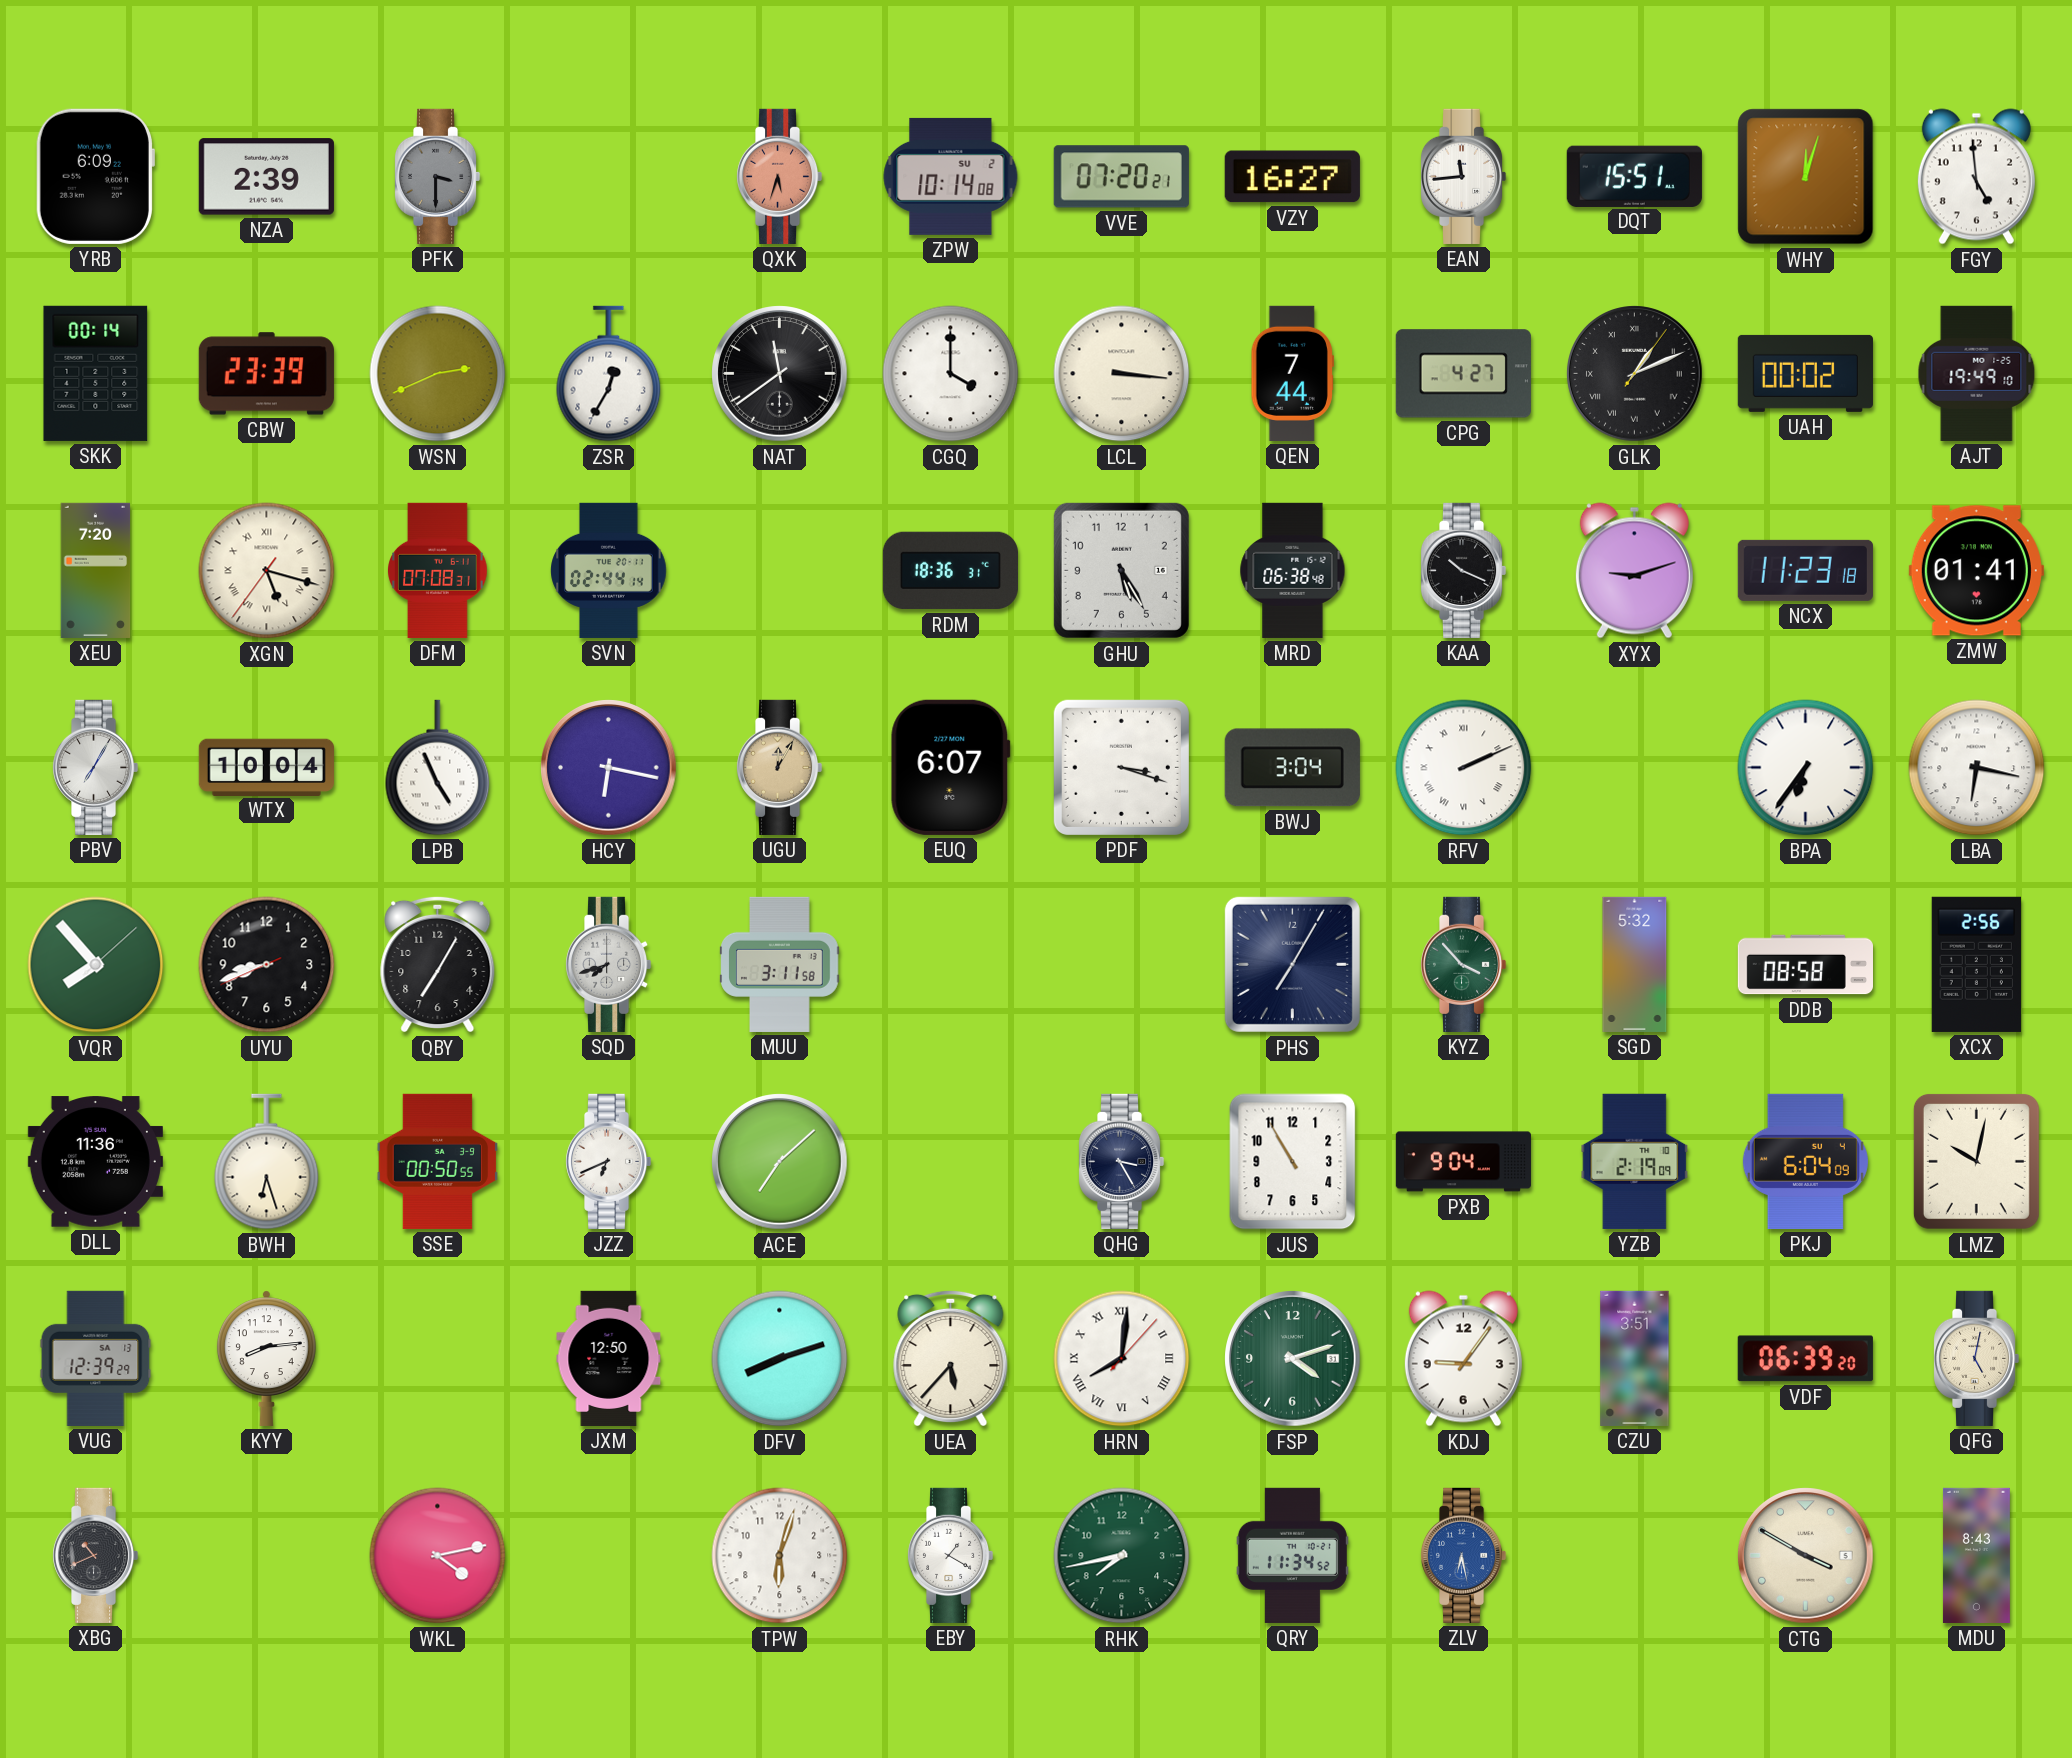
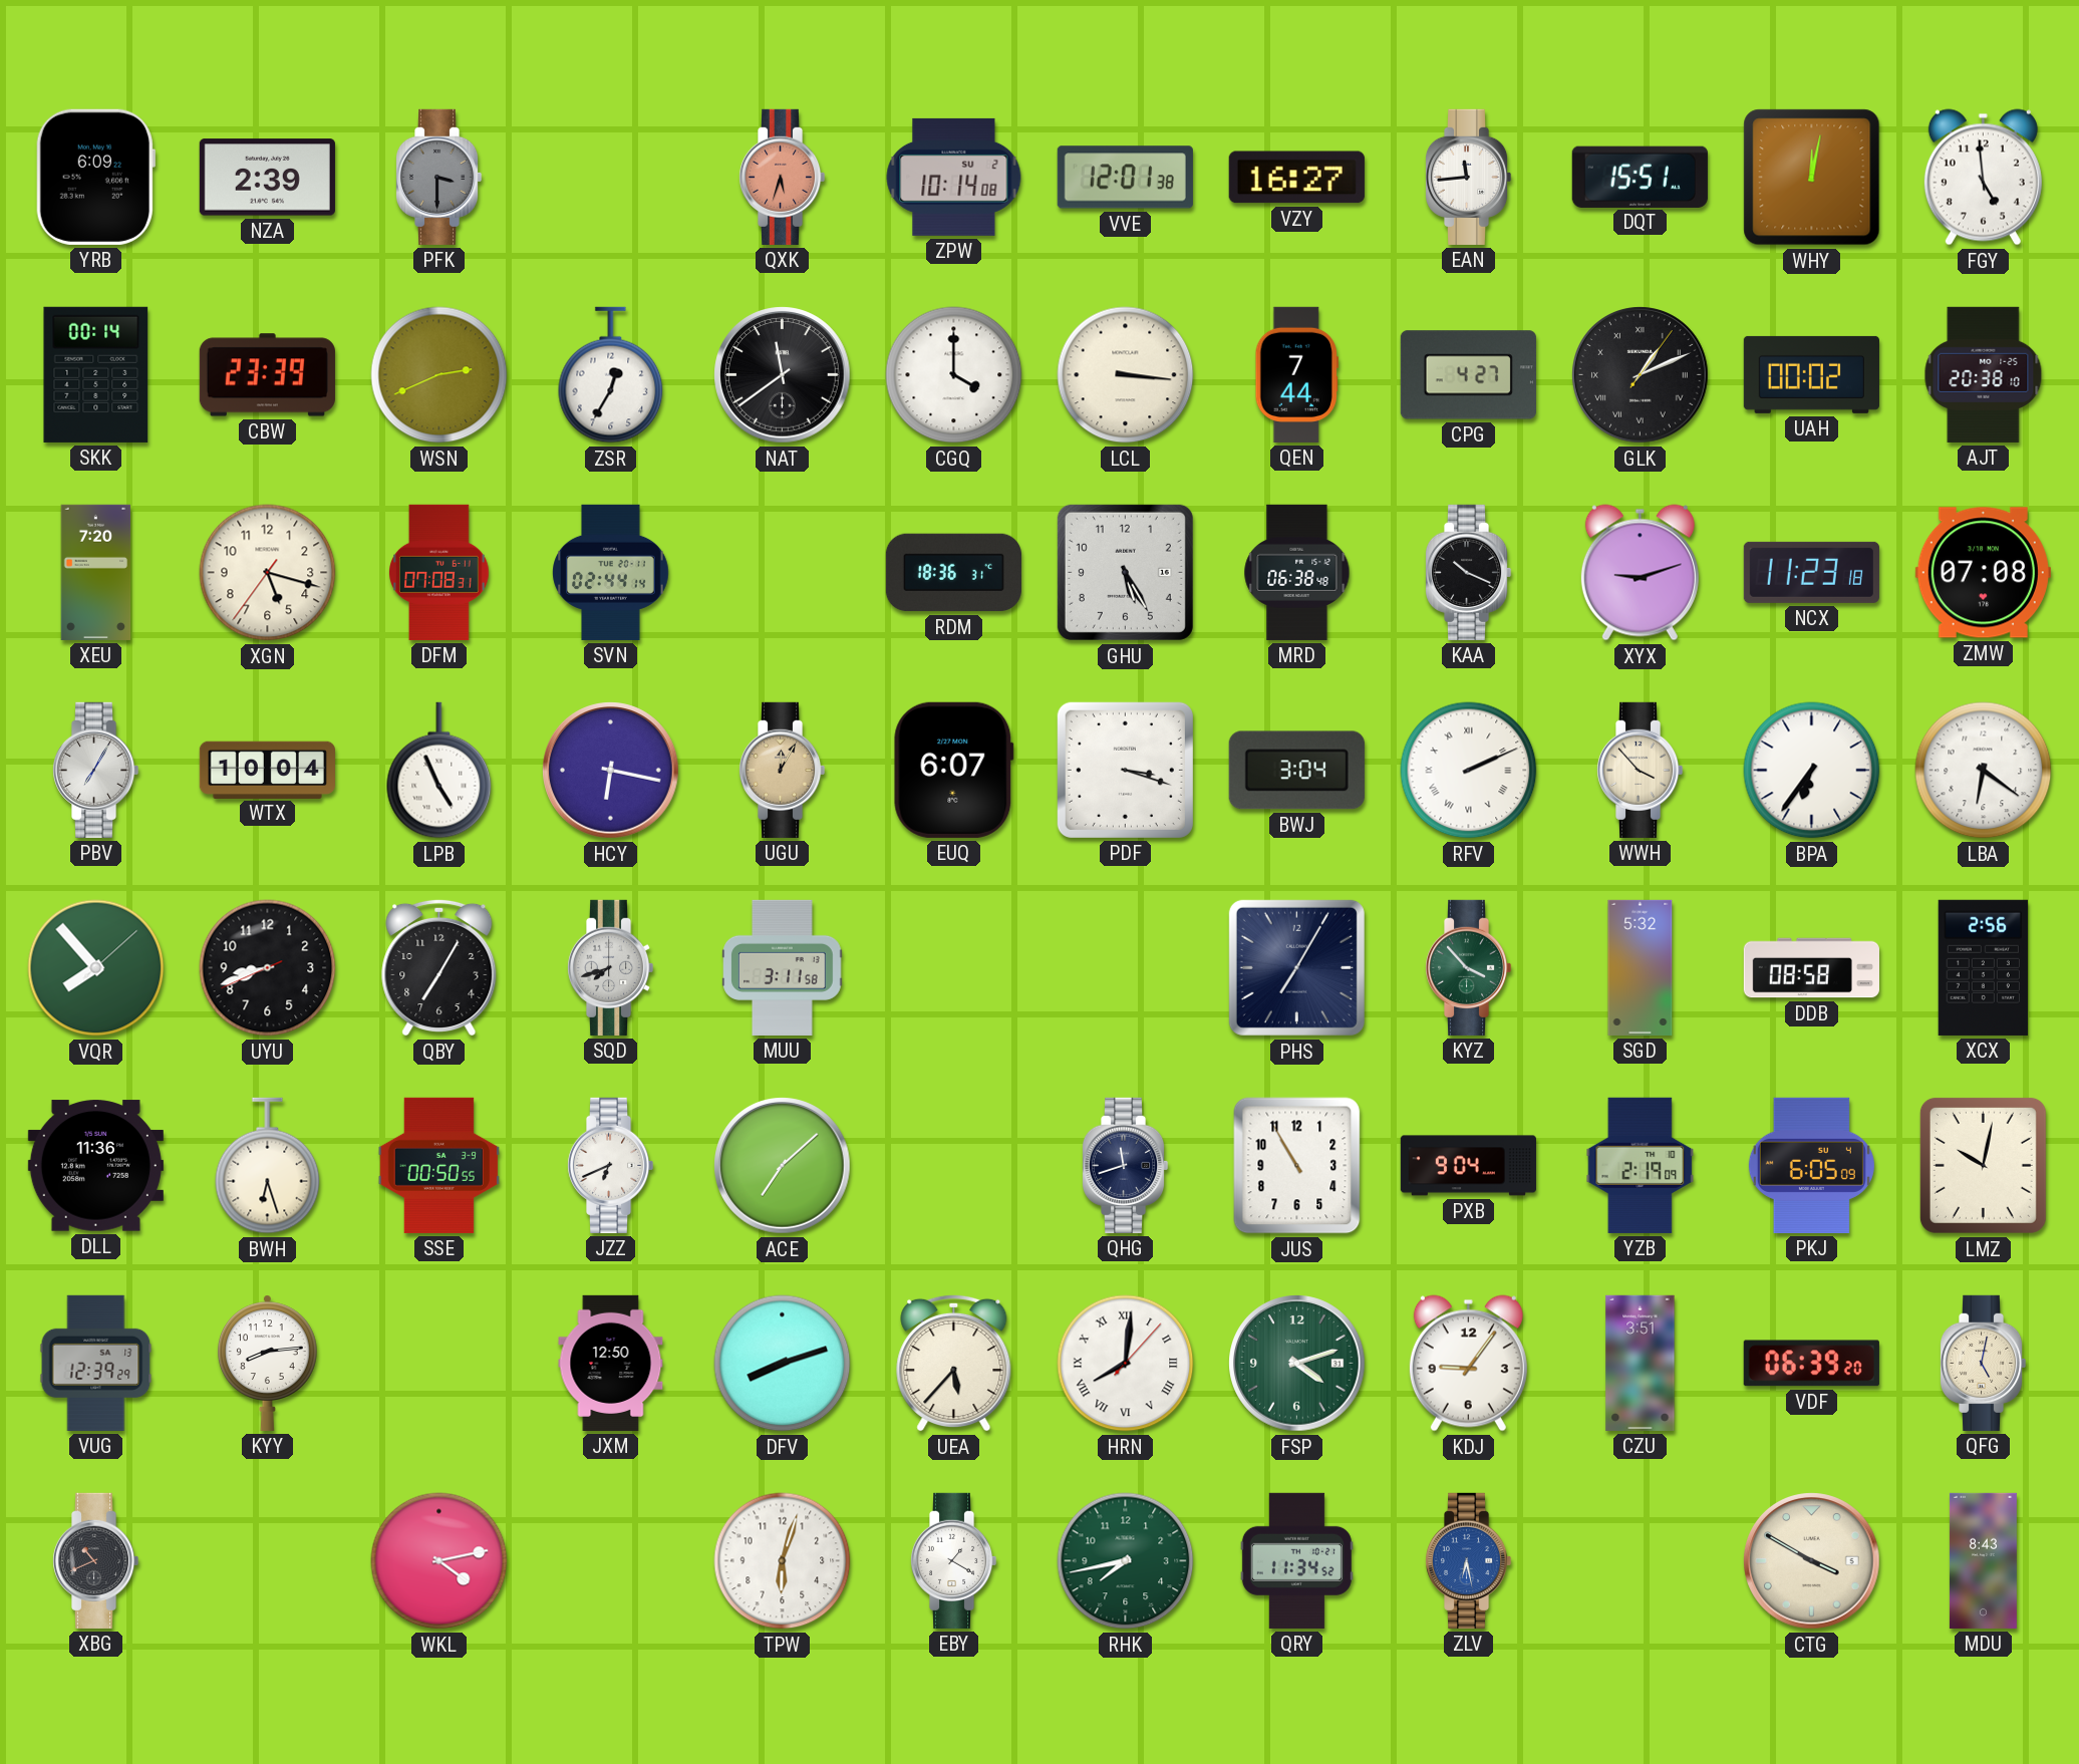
VVE: 07:20 -> 12:01 (1125, 178)
WHY: 12:03 -> 12:02 (1812, 178)
AJT: 19:49 -> 20:38 (1984, 374)
XGN numerals: Roman -> Arabic (268, 573)
ZMW: 01:41 -> 07:08 (1983, 573)
WWH: none -> 3:53 (1640, 770)
LBA: 6:17 -> 6:21 (1984, 771)
QHG: 3:25 -> 11:42 (1125, 1165)
PKJ: 6:04 -> 6:05 (1811, 1165)
